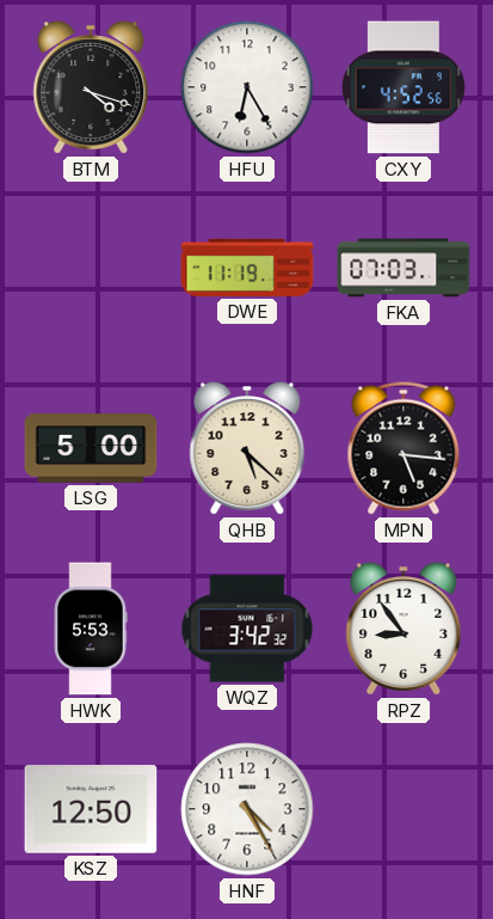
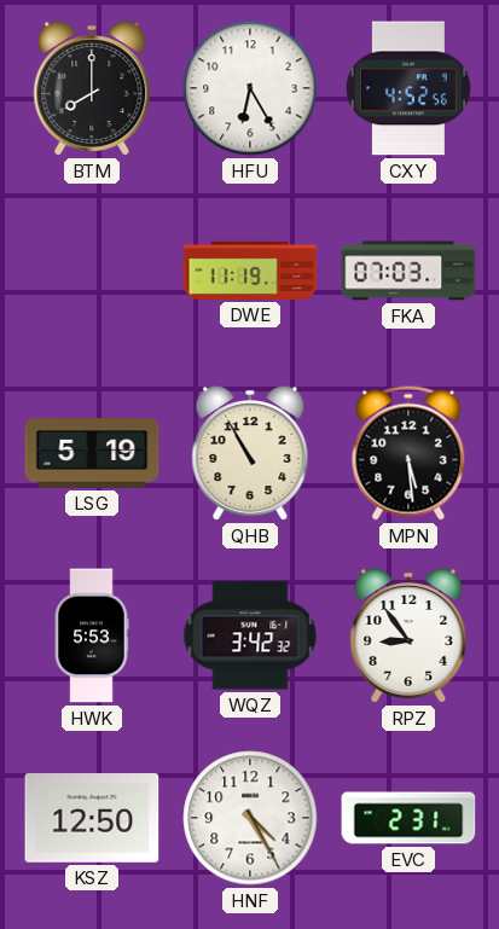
BTM: 4:18 -> 8:00 (92, 88)
LSG: 5:00 -> 5:19 (92, 453)
QHB: 5:22 -> 10:55 (250, 453)
MPN: 5:16 -> 5:29 (408, 453)
EVC: none -> 2:31 (408, 818)
